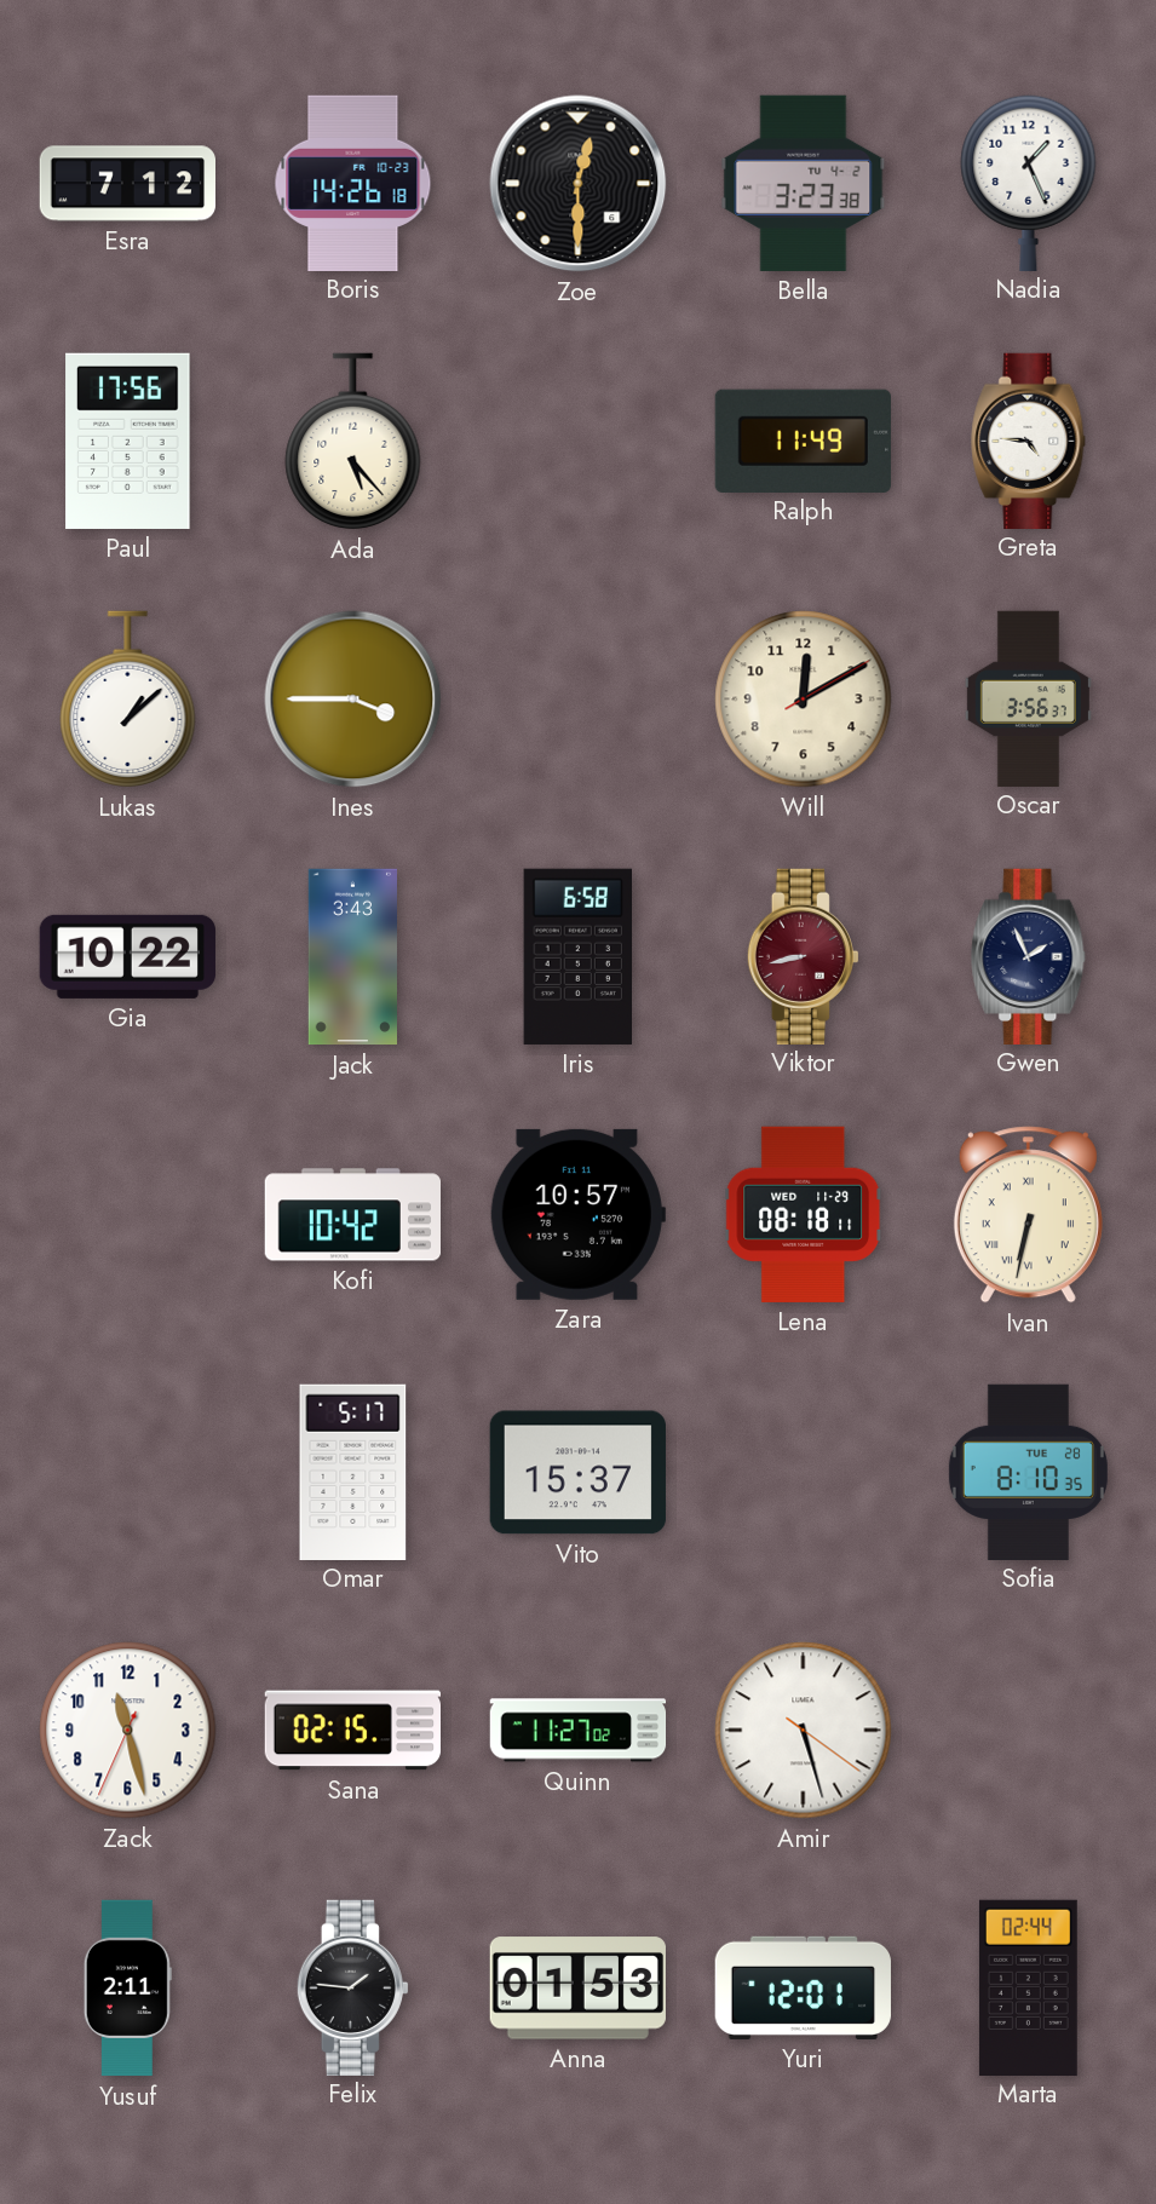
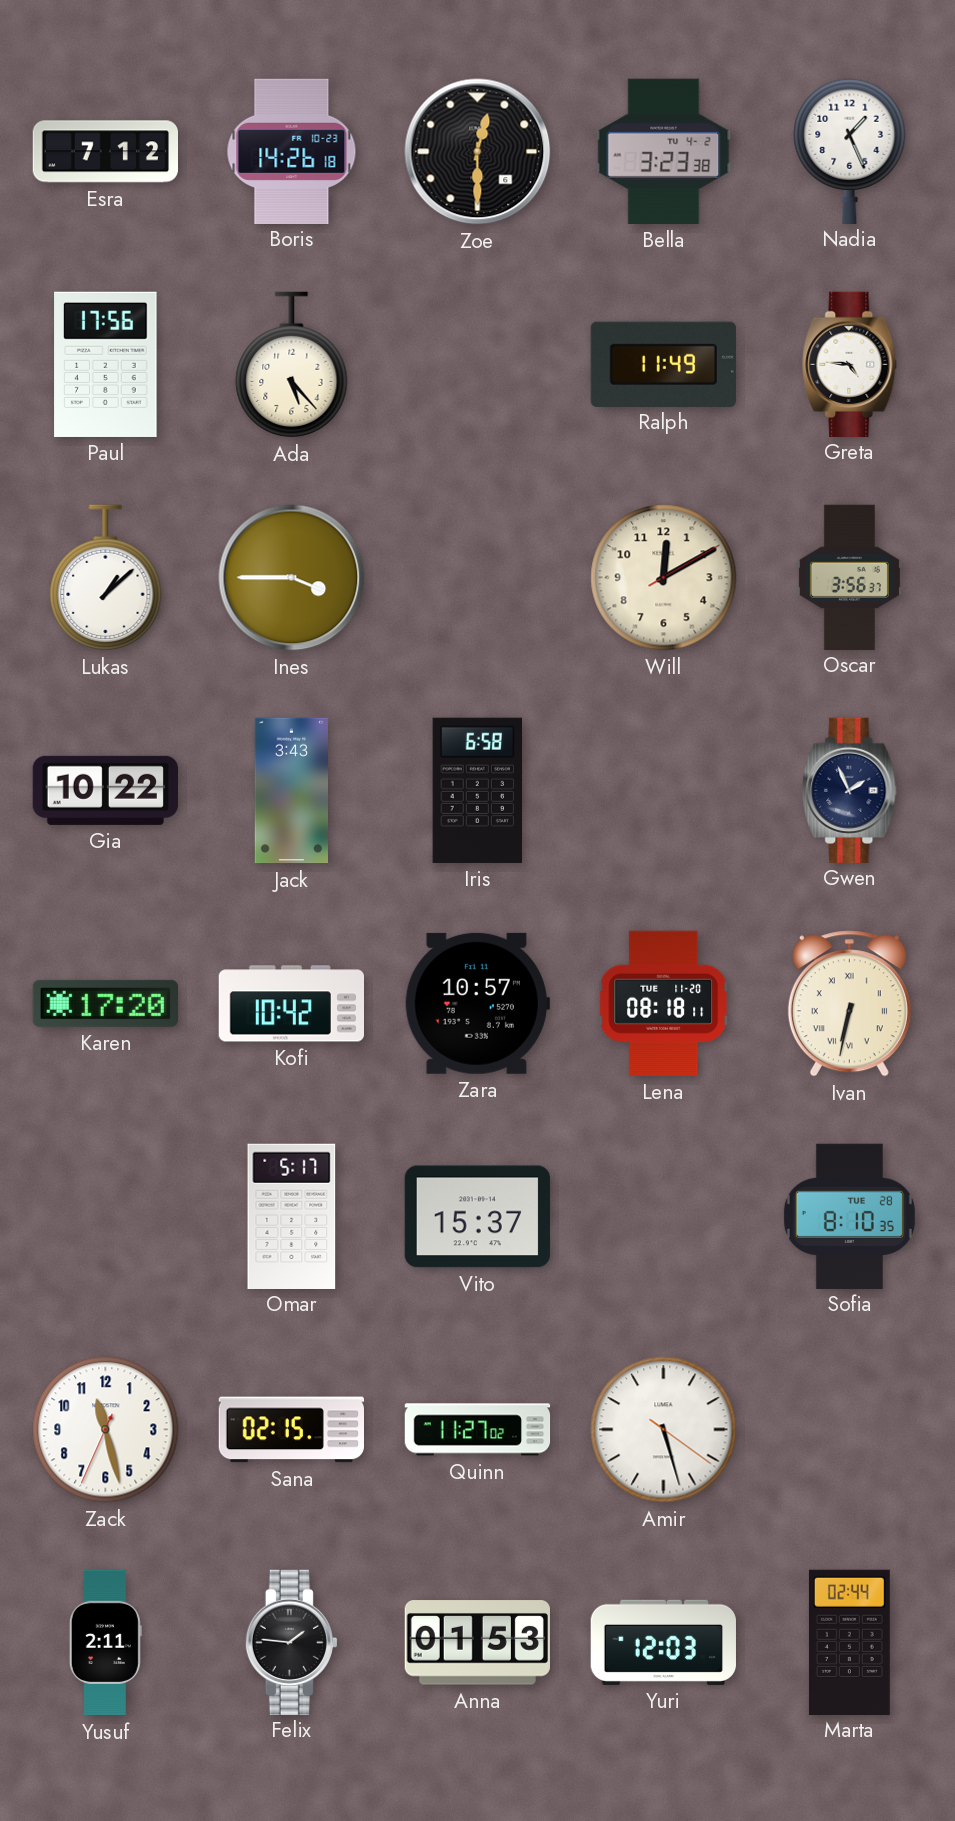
Viktor: 8:43 -> none (803, 956)
Karen: none -> 17:20 (105, 1003)
Lena date: WED 11-29 -> TUE 11-20 (664, 1003)
Yuri: 12:01 -> 12:03 (663, 1642)
